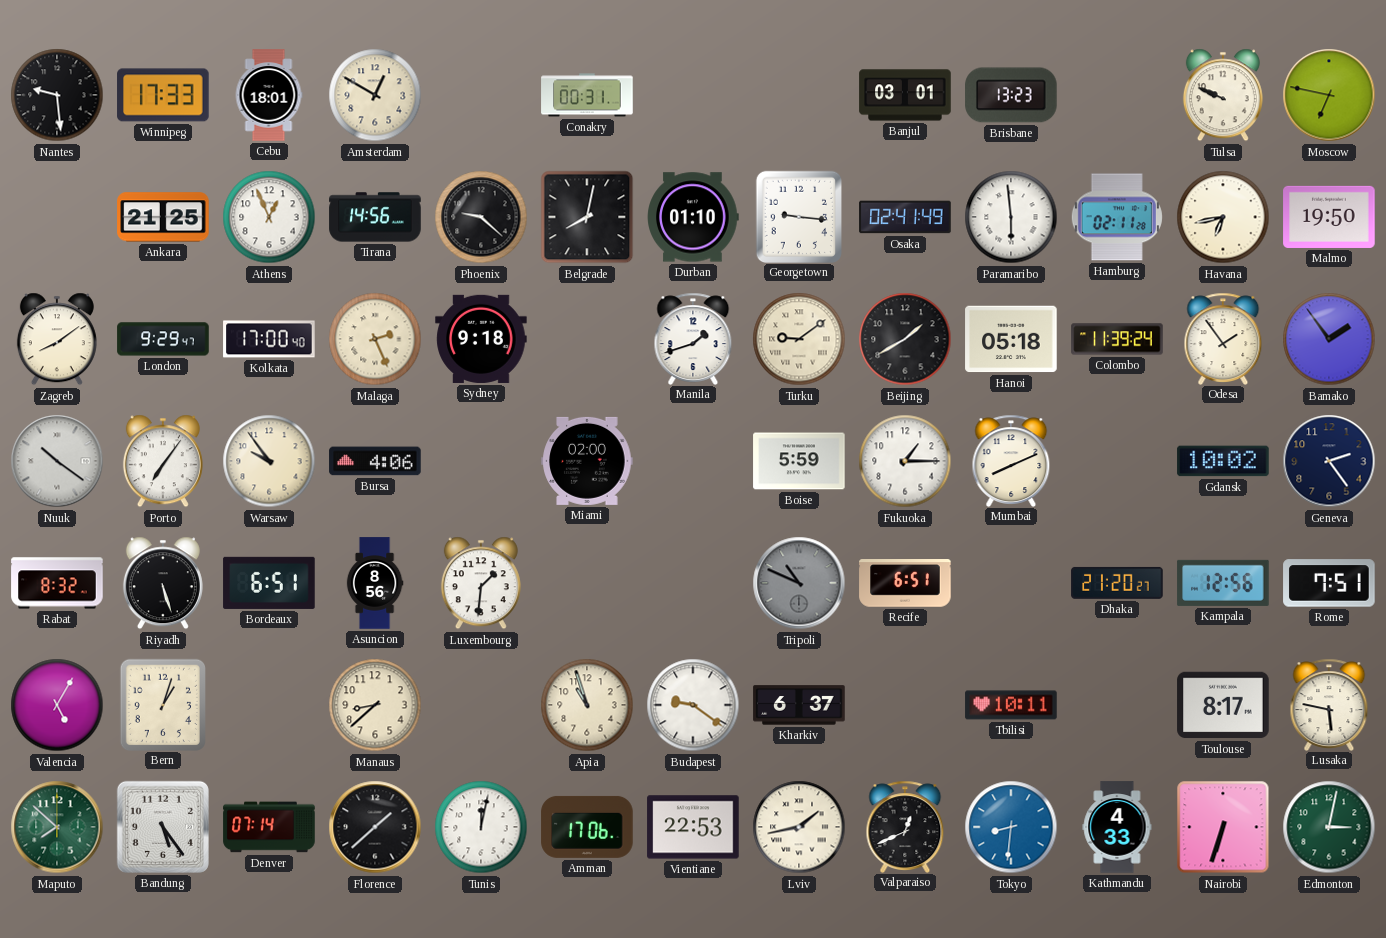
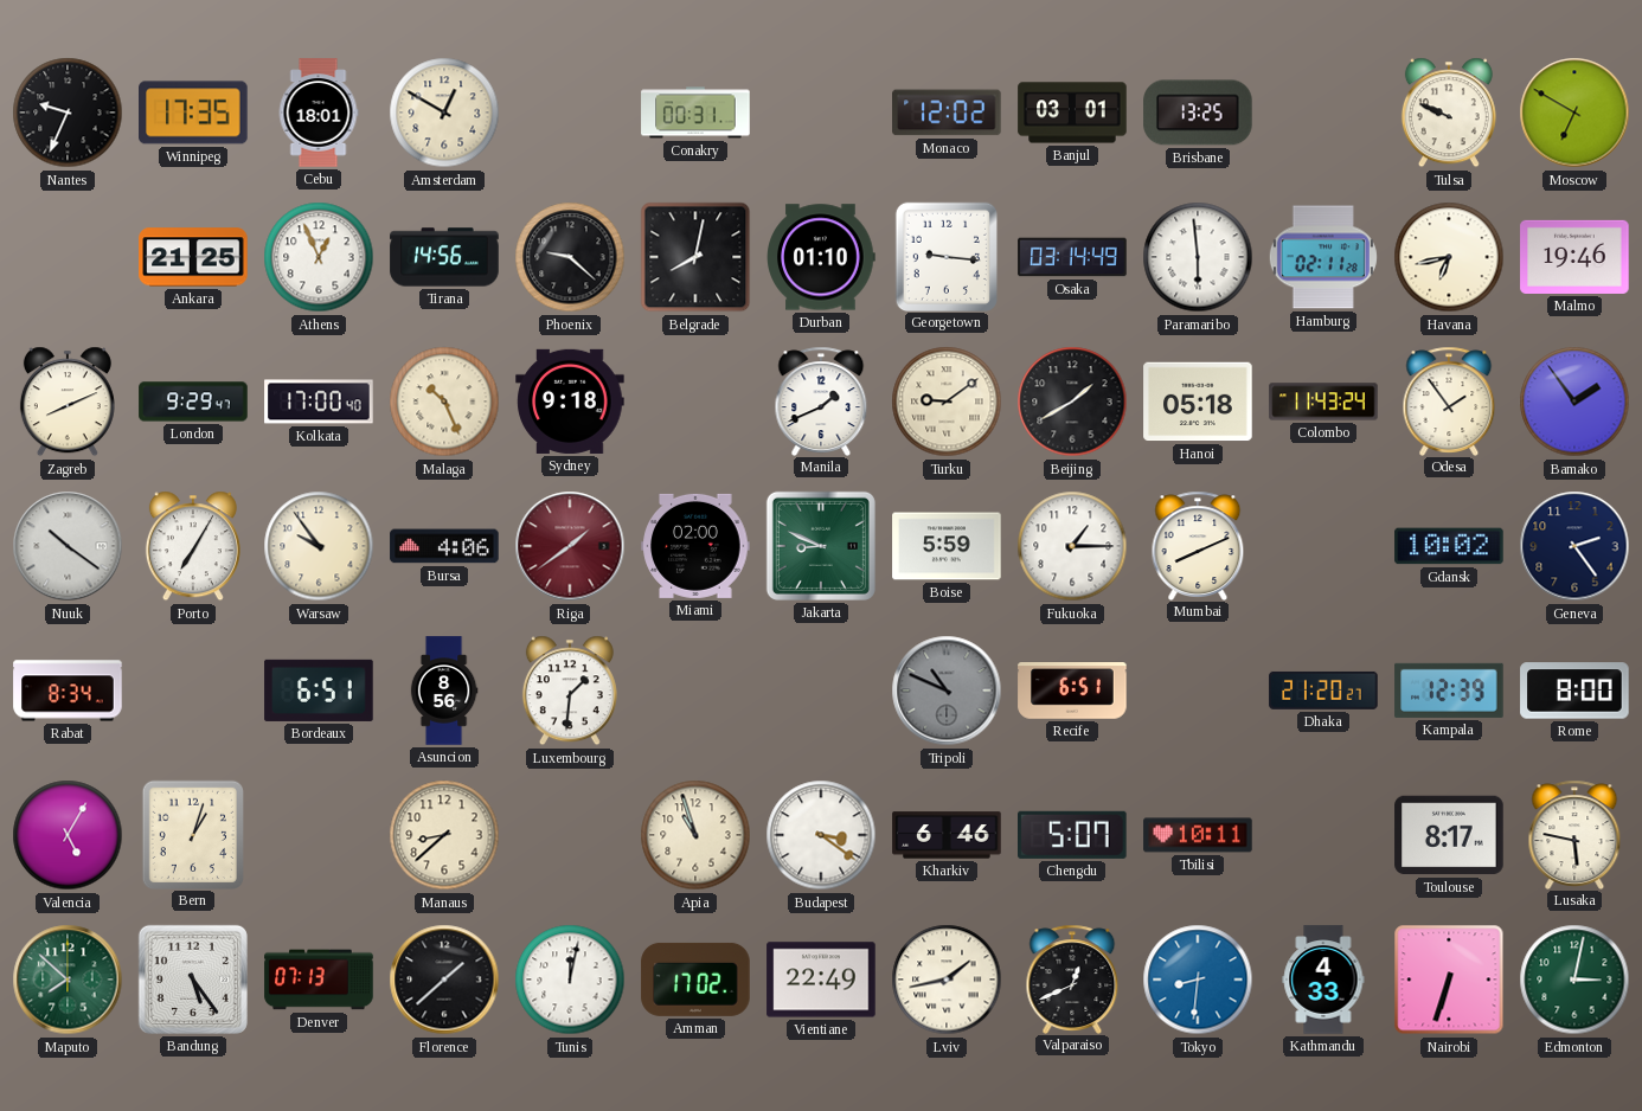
Nantes: 9:29 -> 9:34 (68, 113)
Winnipeg: 17:33 -> 17:35 (193, 113)
Monaco: none -> 12:02 (947, 113)
Brisbane: 13:23 -> 13:25 (1198, 113)
Moscow: 6:47 -> 6:50 (1574, 113)
Osaka: 02:41 -> 03:14 (1072, 257)
Malmo: 19:50 -> 19:46 (1574, 257)
Zagreb: 8:09 -> 8:11 (68, 402)
Malaga: 2:26 -> 10:26 (444, 402)
Manila: 1:42 -> 1:41 (821, 400)
Colombo: 11:39 -> 11:43 (1323, 402)
Porto: 7:06 -> 7:05 (193, 546)
Riga: none -> 1:39 (570, 546)
Jakarta: none -> 8:49 (821, 546)
Rabat: 8:32 -> 8:34 (68, 691)
Riyadh: 5:27 -> none (163, 583)
Kampala: 12:56 -> 12:39 (1449, 691)
Rome: 7:51 -> 8:00 (1574, 691)
Budapest: 9:21 -> 3:21 (821, 835)
Kharkiv: 6:37 -> 6:46 (947, 835)
Chengdu: none -> 5:07 (1073, 835)
Denver: 07:14 -> 07:13 (319, 980)
Amman: 17:06 -> 17:02 (695, 980)
Vientiane: 22:53 -> 22:49 (821, 980)
